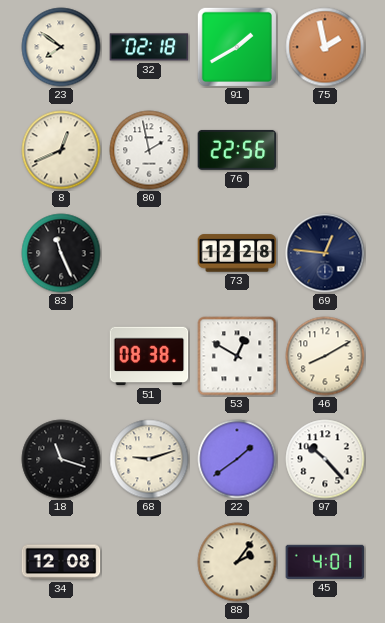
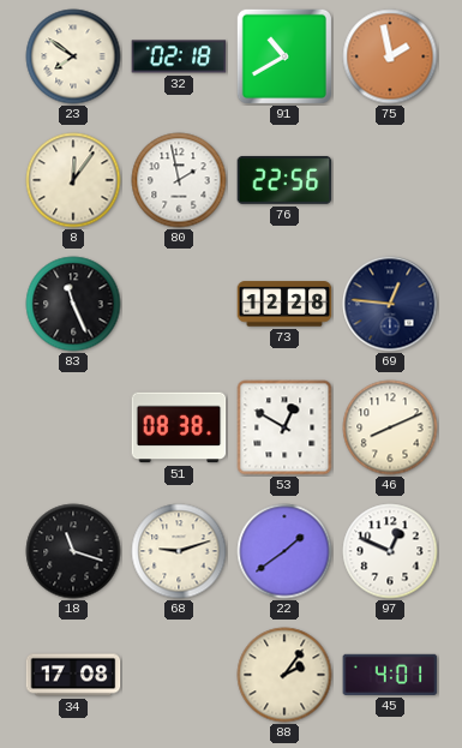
91: 1:40 -> 10:40 (284, 56)
8: 12:41 -> 12:06 (73, 180)
46: 8:10 -> 8:11 (390, 427)
97: 10:23 -> 12:49 (390, 551)
34: 12:08 -> 17:08 (73, 675)
